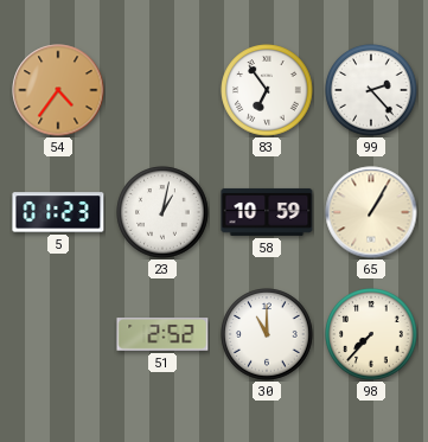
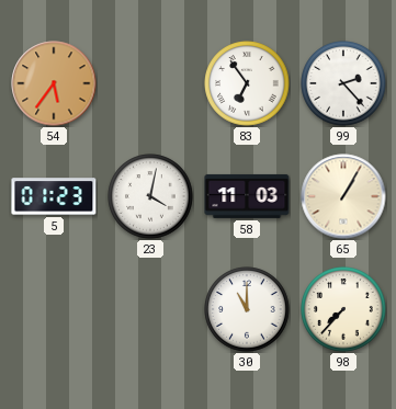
54: 4:36 -> 5:36 (54, 83)
23: 1:02 -> 4:02 (150, 196)
58: 10:59 -> 11:03 (247, 196)
51: 2:52 -> none (162, 335)
